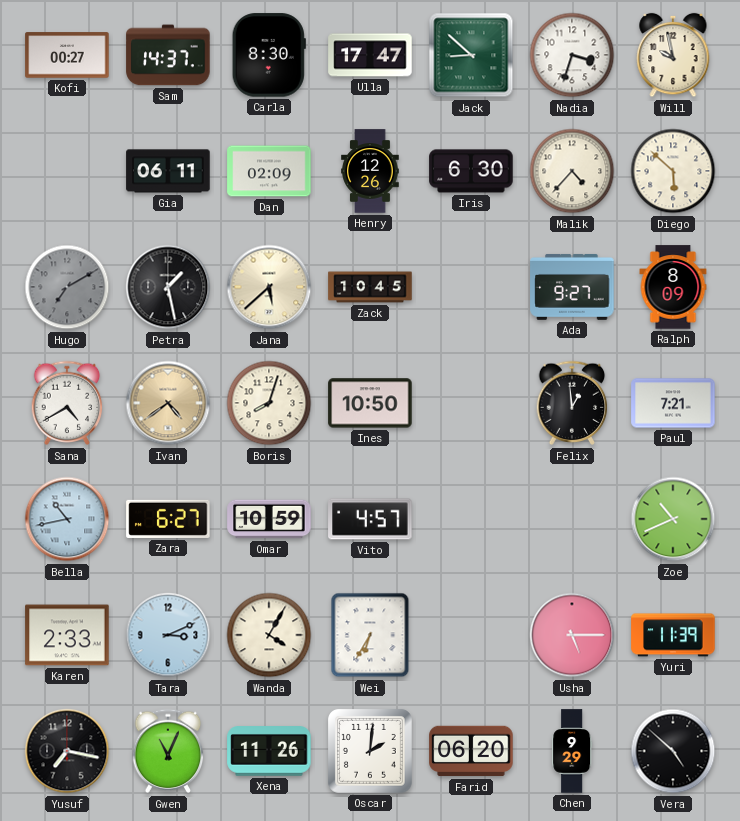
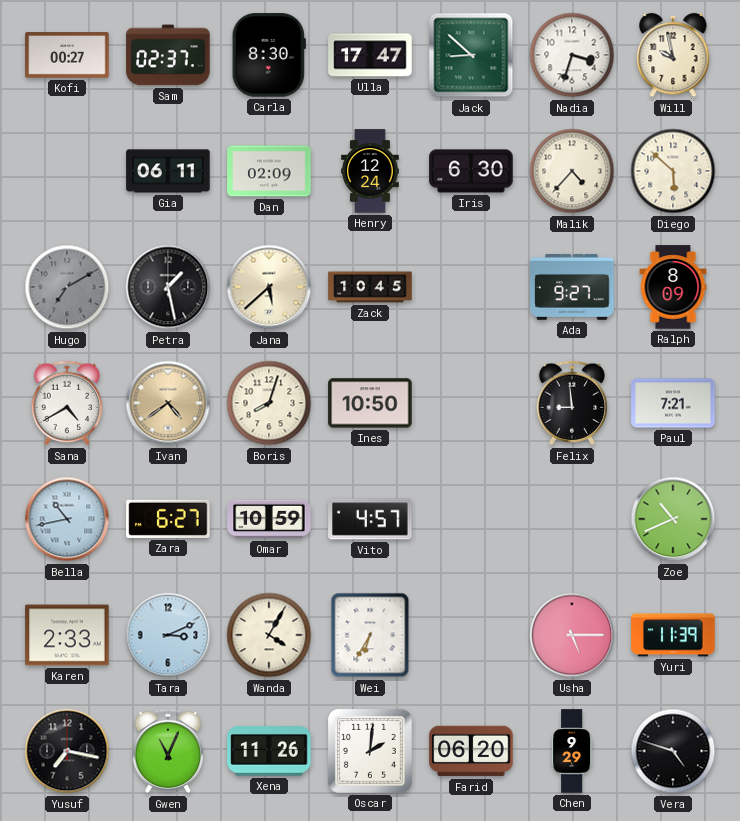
Sam: 14:37 -> 02:37 (168, 55)
Henry: 12:26 -> 12:24 (370, 171)
Felix: 12:59 -> 8:59 (572, 403)
Vera: 4:52 -> 4:48 (673, 751)
